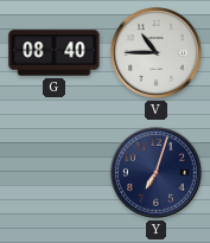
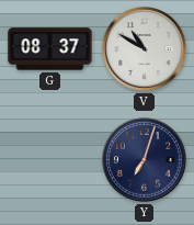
G: 08:40 -> 08:37 (50, 49)
V: 10:45 -> 10:50 (145, 49)
